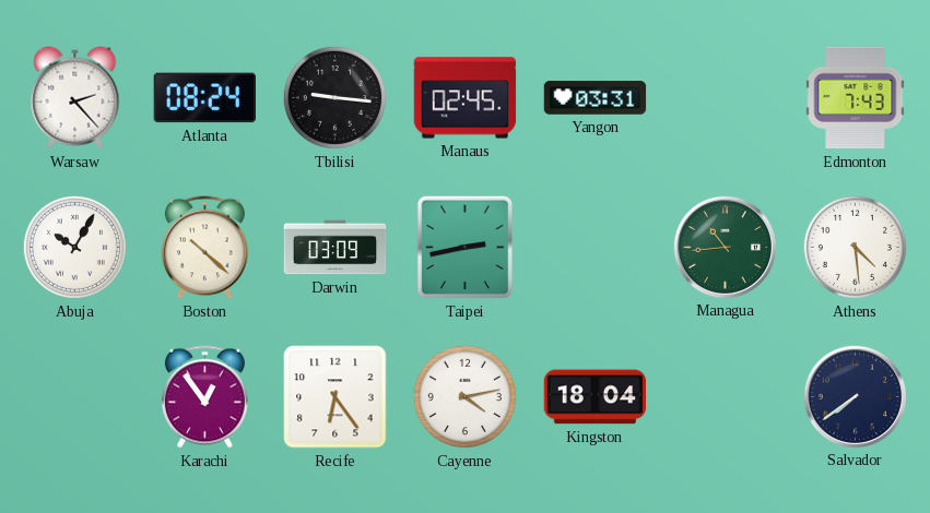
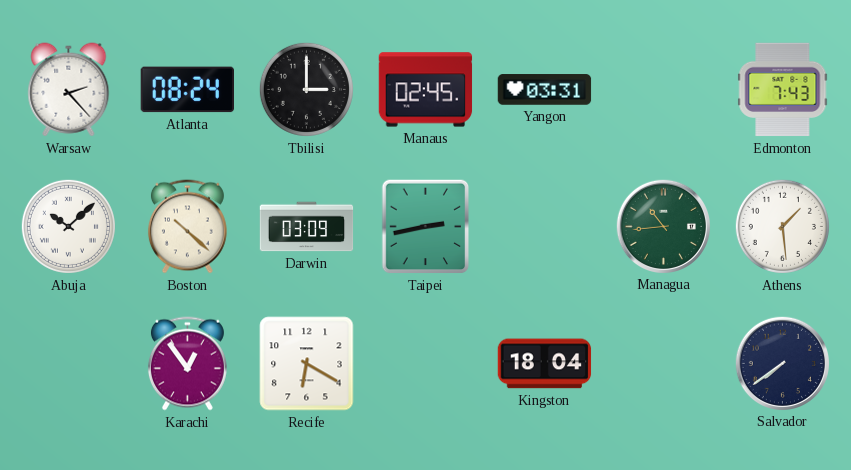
Tbilisi: 9:16 -> 3:00 (306, 89)
Abuja: 10:05 -> 10:08 (68, 226)
Athens: 4:29 -> 1:29 (782, 226)
Recife: 6:24 -> 6:20 (307, 364)
Cayenne: 4:13 -> none (464, 396)
